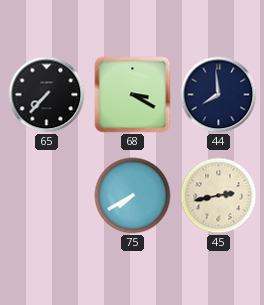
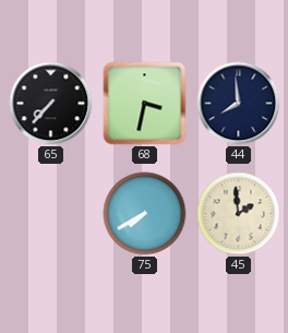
68: 3:20 -> 3:32 (145, 104)
45: 2:43 -> 1:59 (239, 214)
